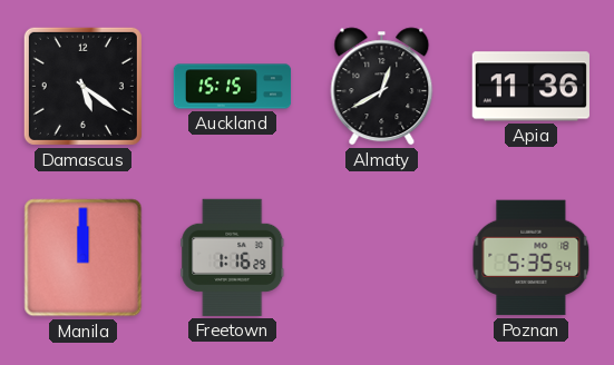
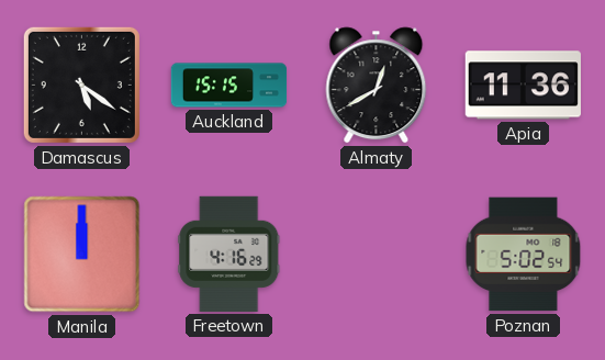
Freetown: 1:16 -> 4:16 (229, 254)
Poznan: 5:35 -> 5:02 (524, 255)
